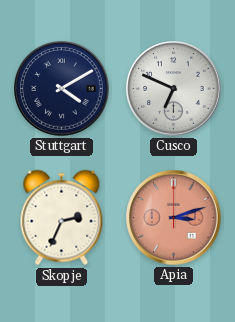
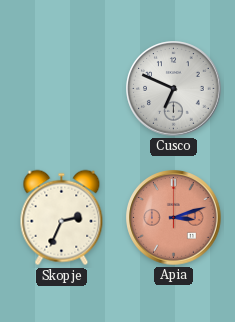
Stuttgart: 4:10 -> none (62, 89)
